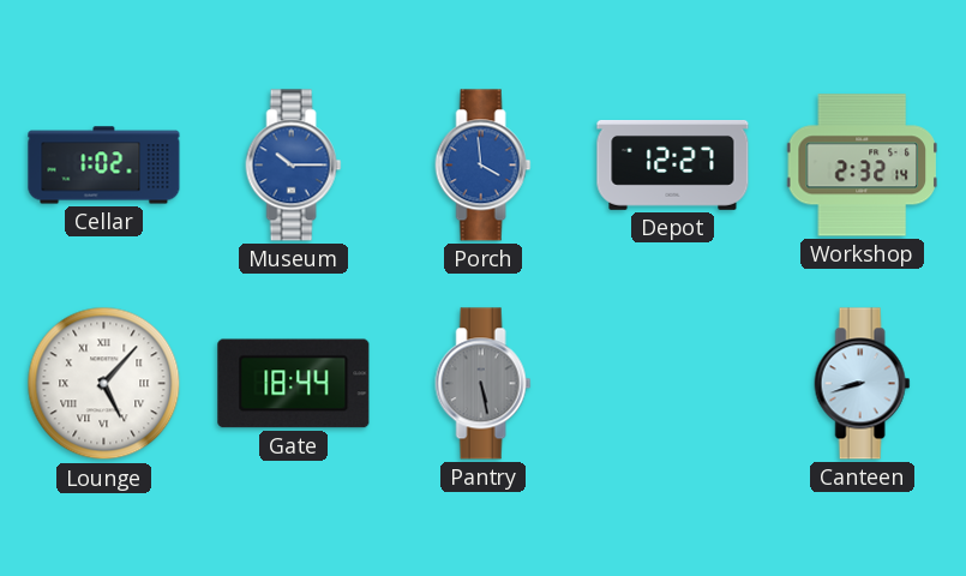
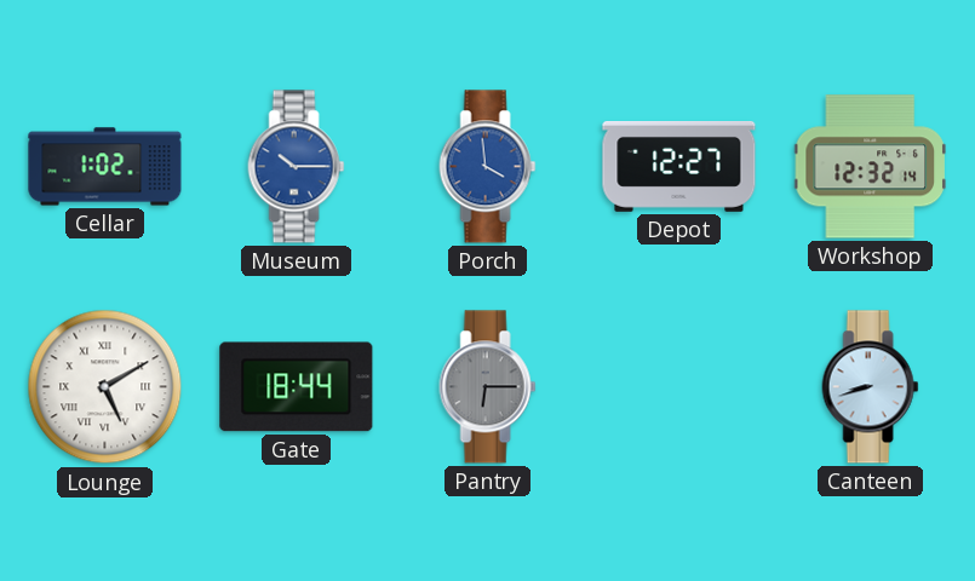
Workshop: 2:32 -> 12:32 (870, 167)
Lounge: 5:07 -> 5:10 (105, 387)
Pantry: 5:28 -> 6:15 (488, 387)
